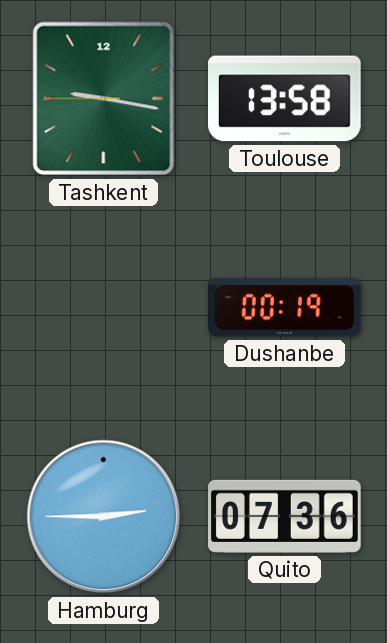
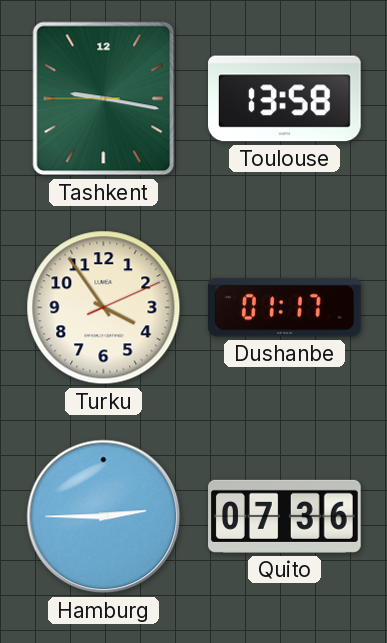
Turku: none -> 3:54 (104, 308)
Dushanbe: 00:19 -> 01:17 (285, 308)
